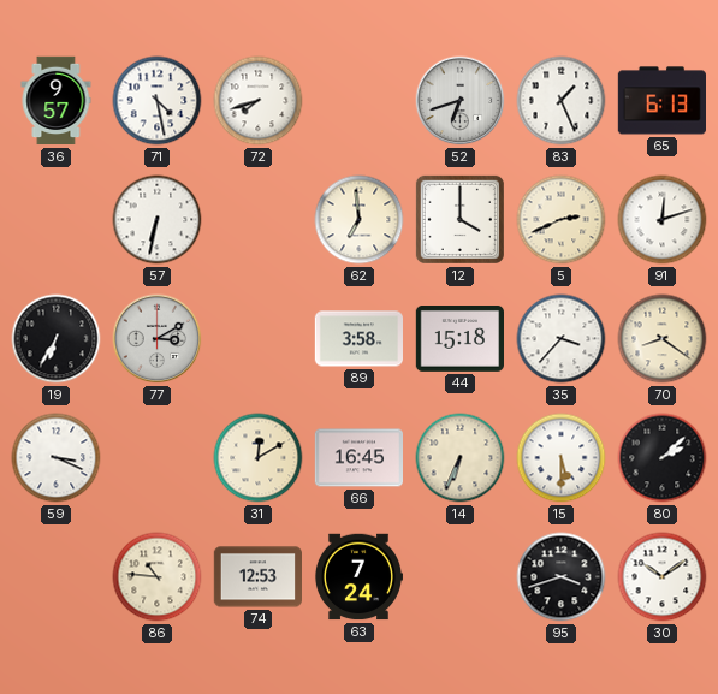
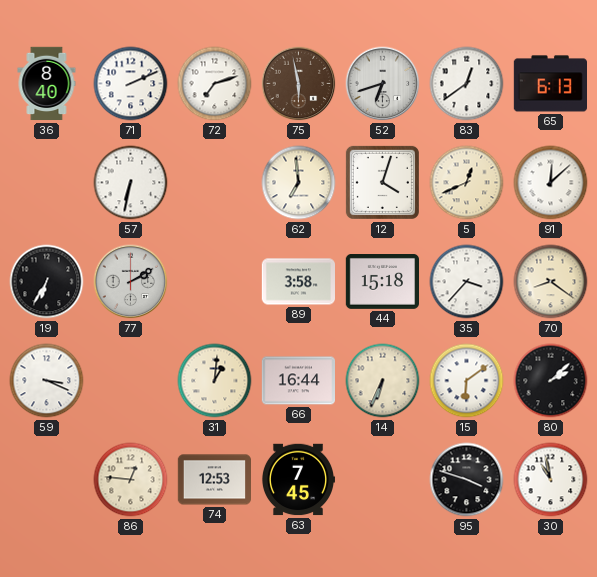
36: 9:57 -> 8:40 (47, 84)
71: 4:28 -> 2:11 (131, 84)
72: 7:42 -> 7:12 (215, 84)
75: none -> 5:58 (299, 84)
83: 1:26 -> 12:39 (467, 84)
12: 4:00 -> 4:03 (382, 182)
5: 2:41 -> 12:41 (467, 183)
91: 12:12 -> 12:08 (551, 183)
77: 3:10 -> 2:10 (131, 282)
31: 12:10 -> 1:01 (215, 381)
66: 16:45 -> 16:44 (298, 381)
15: 5:30 -> 6:09 (467, 381)
86: 10:46 -> 12:46 (131, 480)
63: 7:24 -> 7:45 (297, 480)
95: 3:42 -> 3:48 (467, 480)
30: 10:09 -> 10:58 (551, 480)
